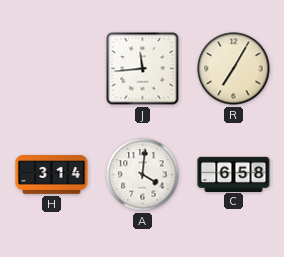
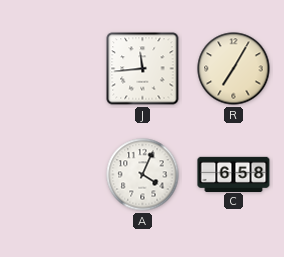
H: 3:14 -> none (52, 175)
A: 4:01 -> 4:04 (143, 175)
